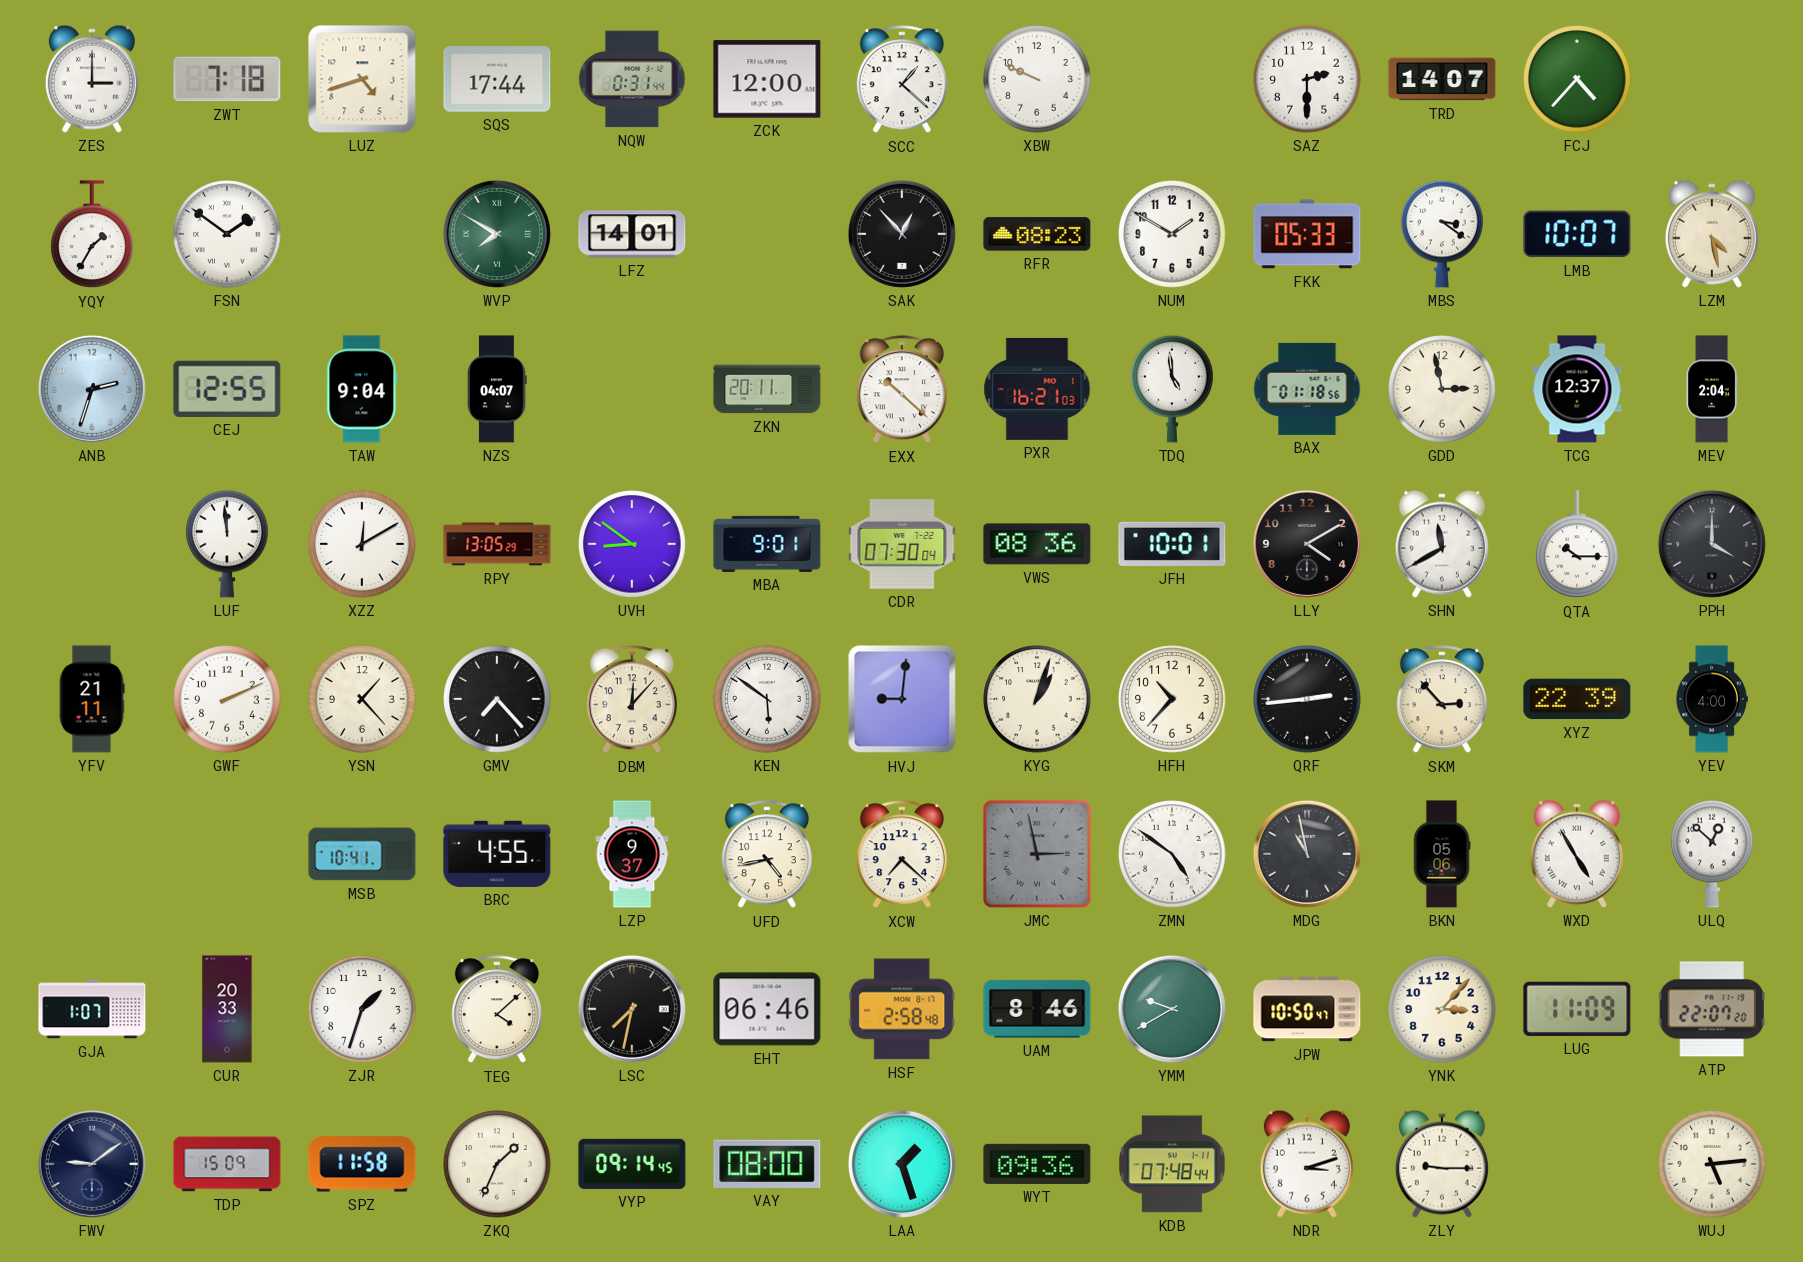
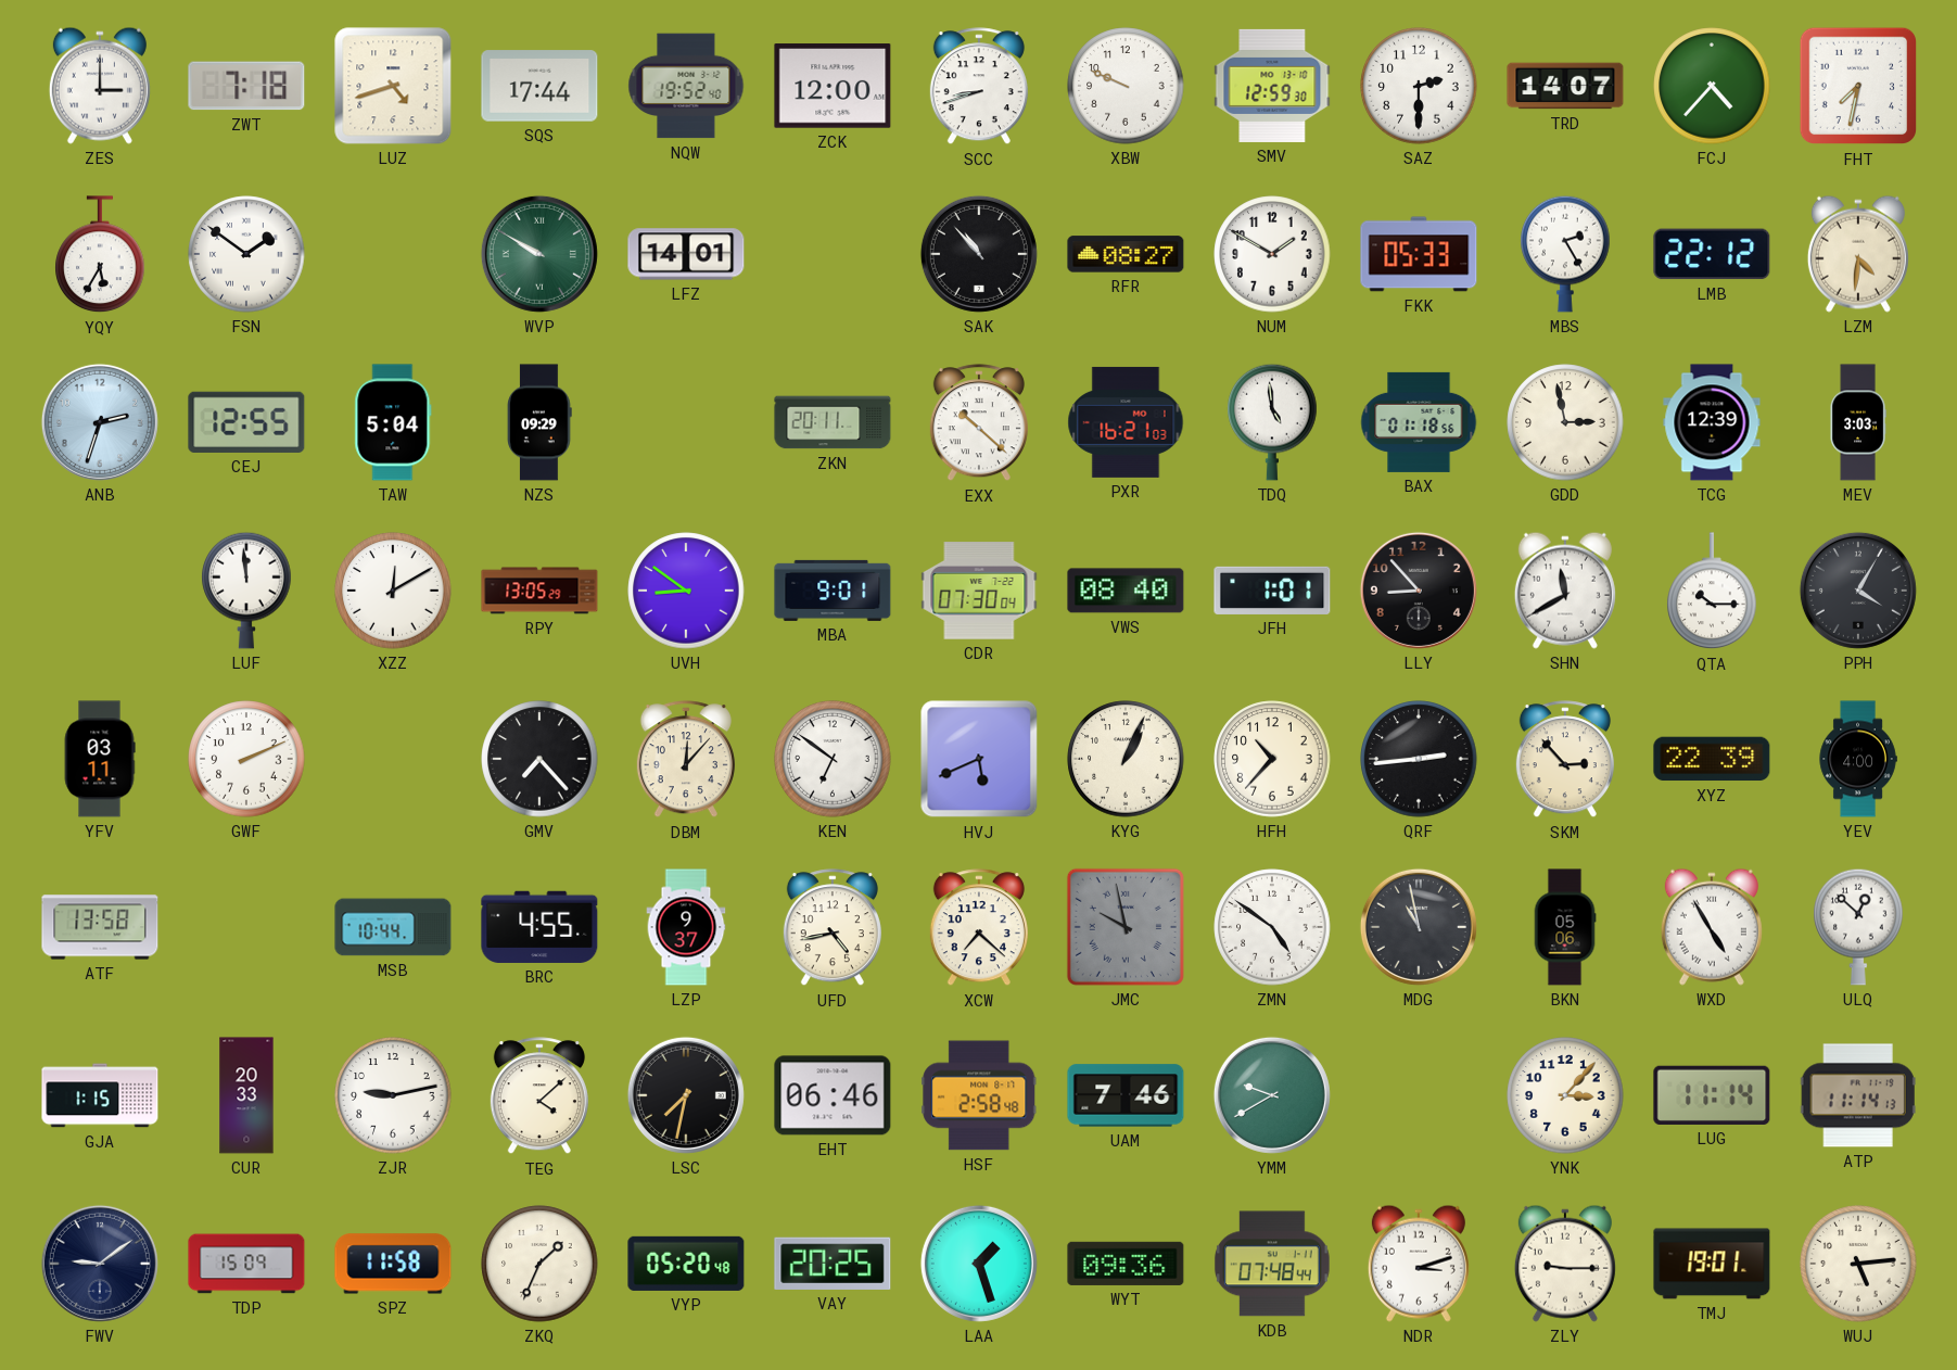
NQW: 0:31 -> 19:52 (686, 86)
SCC: 1:22 -> 8:42 (979, 87)
SMV: none -> 12:59 (1272, 86)
FHT: none -> 7:32 (1858, 86)
YQY: 1:35 -> 5:35 (100, 255)
WVP: 7:50 -> 9:50 (539, 254)
SAK: 12:53 -> 10:53 (979, 254)
RFR: 08:23 -> 08:27 (1126, 254)
MBS: 3:21 -> 2:25 (1565, 254)
LMB: 10:07 -> 22:12 (1712, 254)
LZM: 4:28 -> 4:31 (1858, 254)
TAW: 9:04 -> 5:04 (393, 422)
NZS: 04:07 -> 09:29 (539, 422)
TCG: 12:37 -> 12:39 (1712, 422)
MEV: 2:04 -> 3:03 (1858, 422)
VWS: 08:36 -> 08:40 (1126, 591)
JFH: 10:01 -> 1:01 (1272, 591)
LLY: 4:10 -> 8:53 (1419, 591)
PPH: 4:00 -> 4:05 (1858, 591)
YFV: 21:11 -> 03:11 (100, 759)
YSN: 1:23 -> none (362, 699)
KEN: 5:51 -> 6:51 (833, 759)
HVJ: 9:01 -> 5:41 (979, 759)
KYG: 1:03 -> 1:04 (1126, 759)
ATF: none -> 13:58 (100, 927)
MSB: 10:41 -> 10:44 (393, 927)
JMC: 2:58 -> 9:58 (1126, 927)
GJA: 1:07 -> 1:15 (100, 1095)
ZJR: 1:33 -> 9:13 (393, 1095)
UAM: 8:46 -> 7:46 (1126, 1095)
JPW: 10:50 -> none (1307, 1009)
LUG: 11:09 -> 11:14 (1712, 1095)
ATP: 22:07 -> 11:14 (1858, 1095)
VYP: 09:14 -> 05:20 (686, 1264)
VAY: 08:00 -> 20:25 (833, 1264)
TMJ: none -> 19:01 (1712, 1264)
